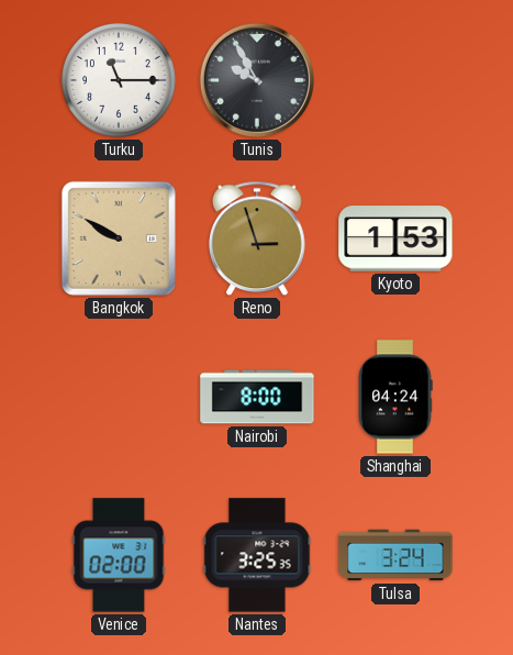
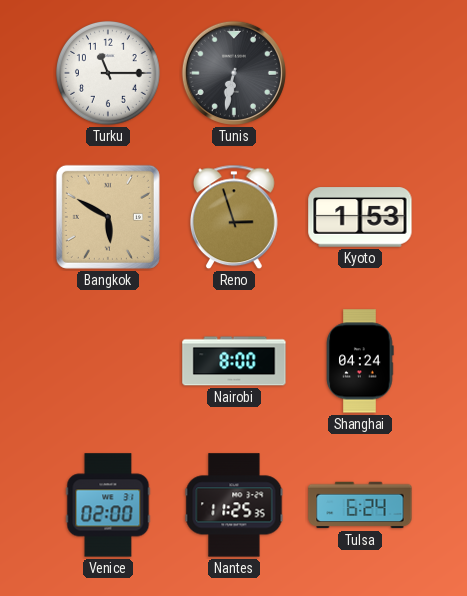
Tunis: 9:55 -> 6:32 (234, 73)
Bangkok: 9:50 -> 5:50 (108, 217)
Nantes: 3:25 -> 11:25 (234, 505)
Tulsa: 3:24 -> 6:24 (360, 505)
